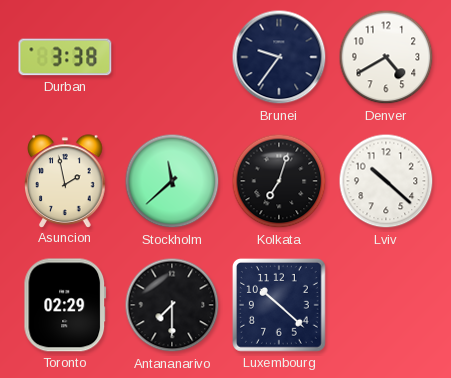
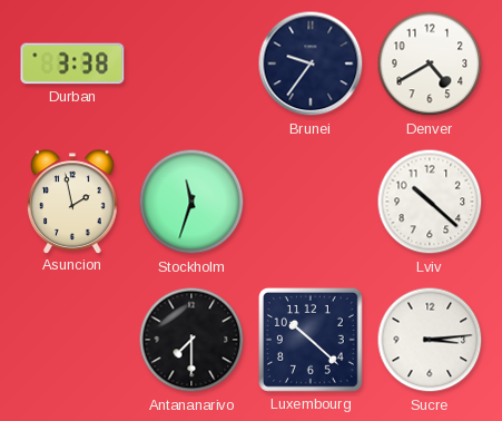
Stockholm: 11:38 -> 11:33 (191, 202)
Kolkata: 7:03 -> none (279, 181)
Toronto: 02:29 -> none (65, 305)
Sucre: none -> 3:14 (430, 340)
